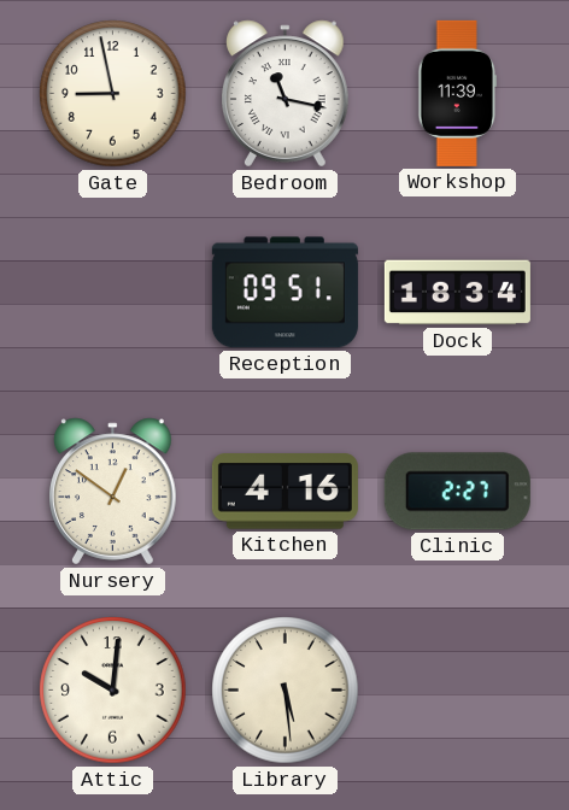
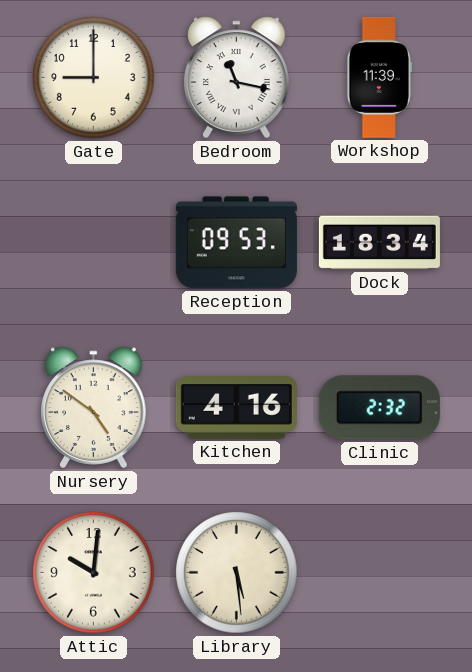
Gate: 8:58 -> 9:00 (94, 78)
Reception: 09:51 -> 09:53 (236, 243)
Nursery: 12:51 -> 4:51 (94, 408)
Clinic: 2:27 -> 2:32 (379, 408)
